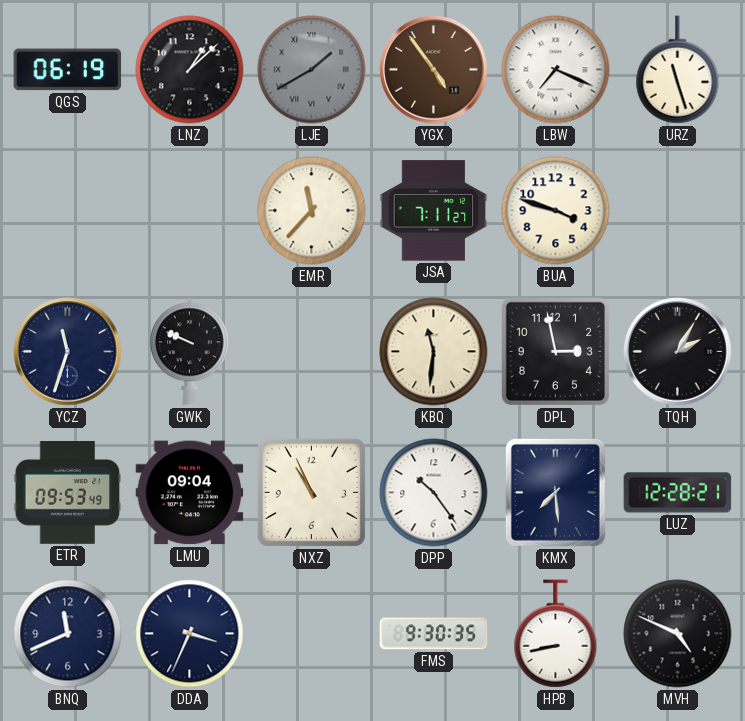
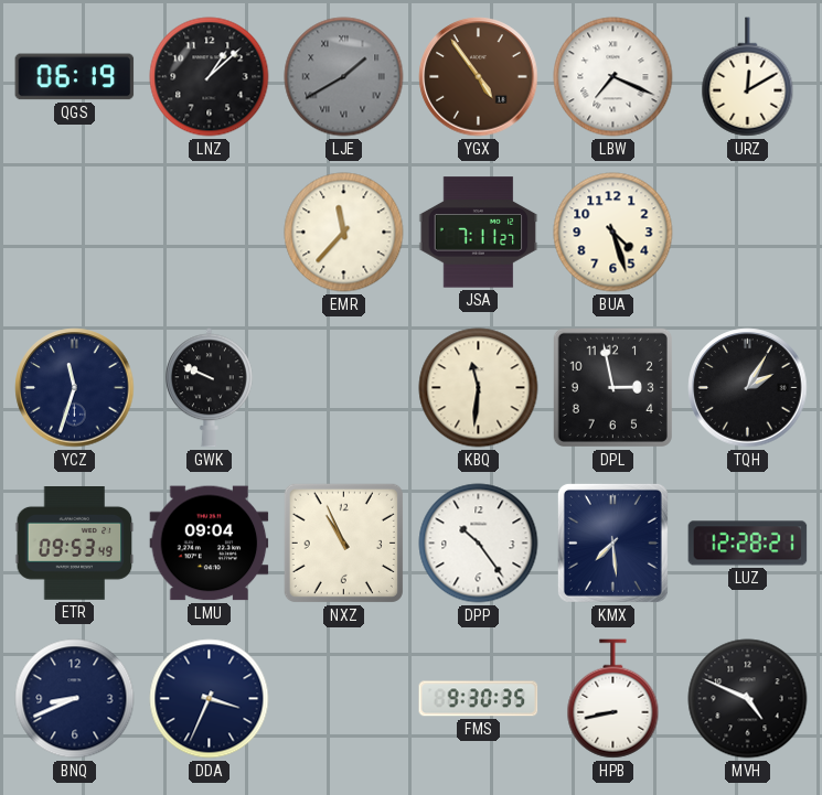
URZ: 11:27 -> 12:10 (748, 77)
BUA: 3:48 -> 4:27 (613, 233)
BNQ: 11:41 -> 8:41 (75, 699)
